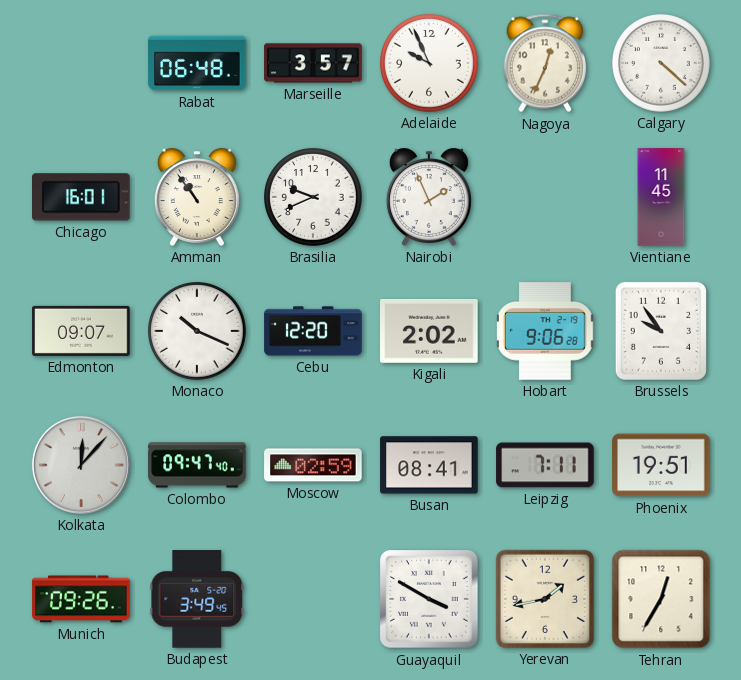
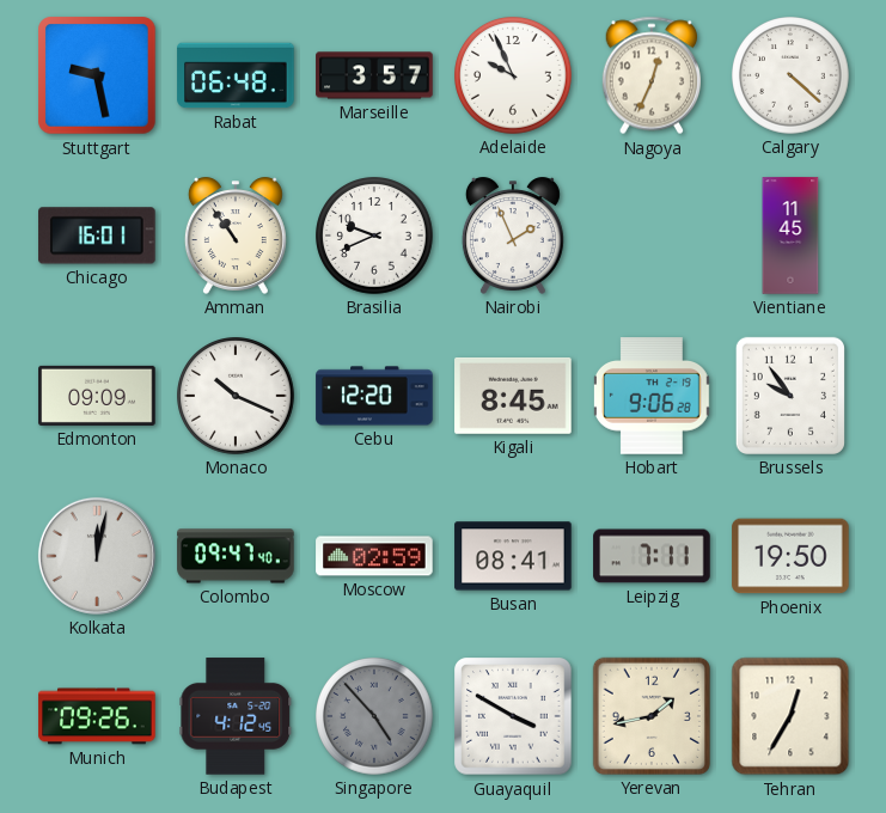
Stuttgart: none -> 9:28 (97, 75)
Edmonton: 09:07 -> 09:09 (97, 396)
Kigali: 2:02 -> 8:45 (513, 396)
Kolkata: 12:07 -> 12:02 (97, 556)
Phoenix: 19:51 -> 19:50 (790, 556)
Budapest: 3:49 -> 4:12 (236, 716)
Singapore: none -> 4:53 (374, 716)
